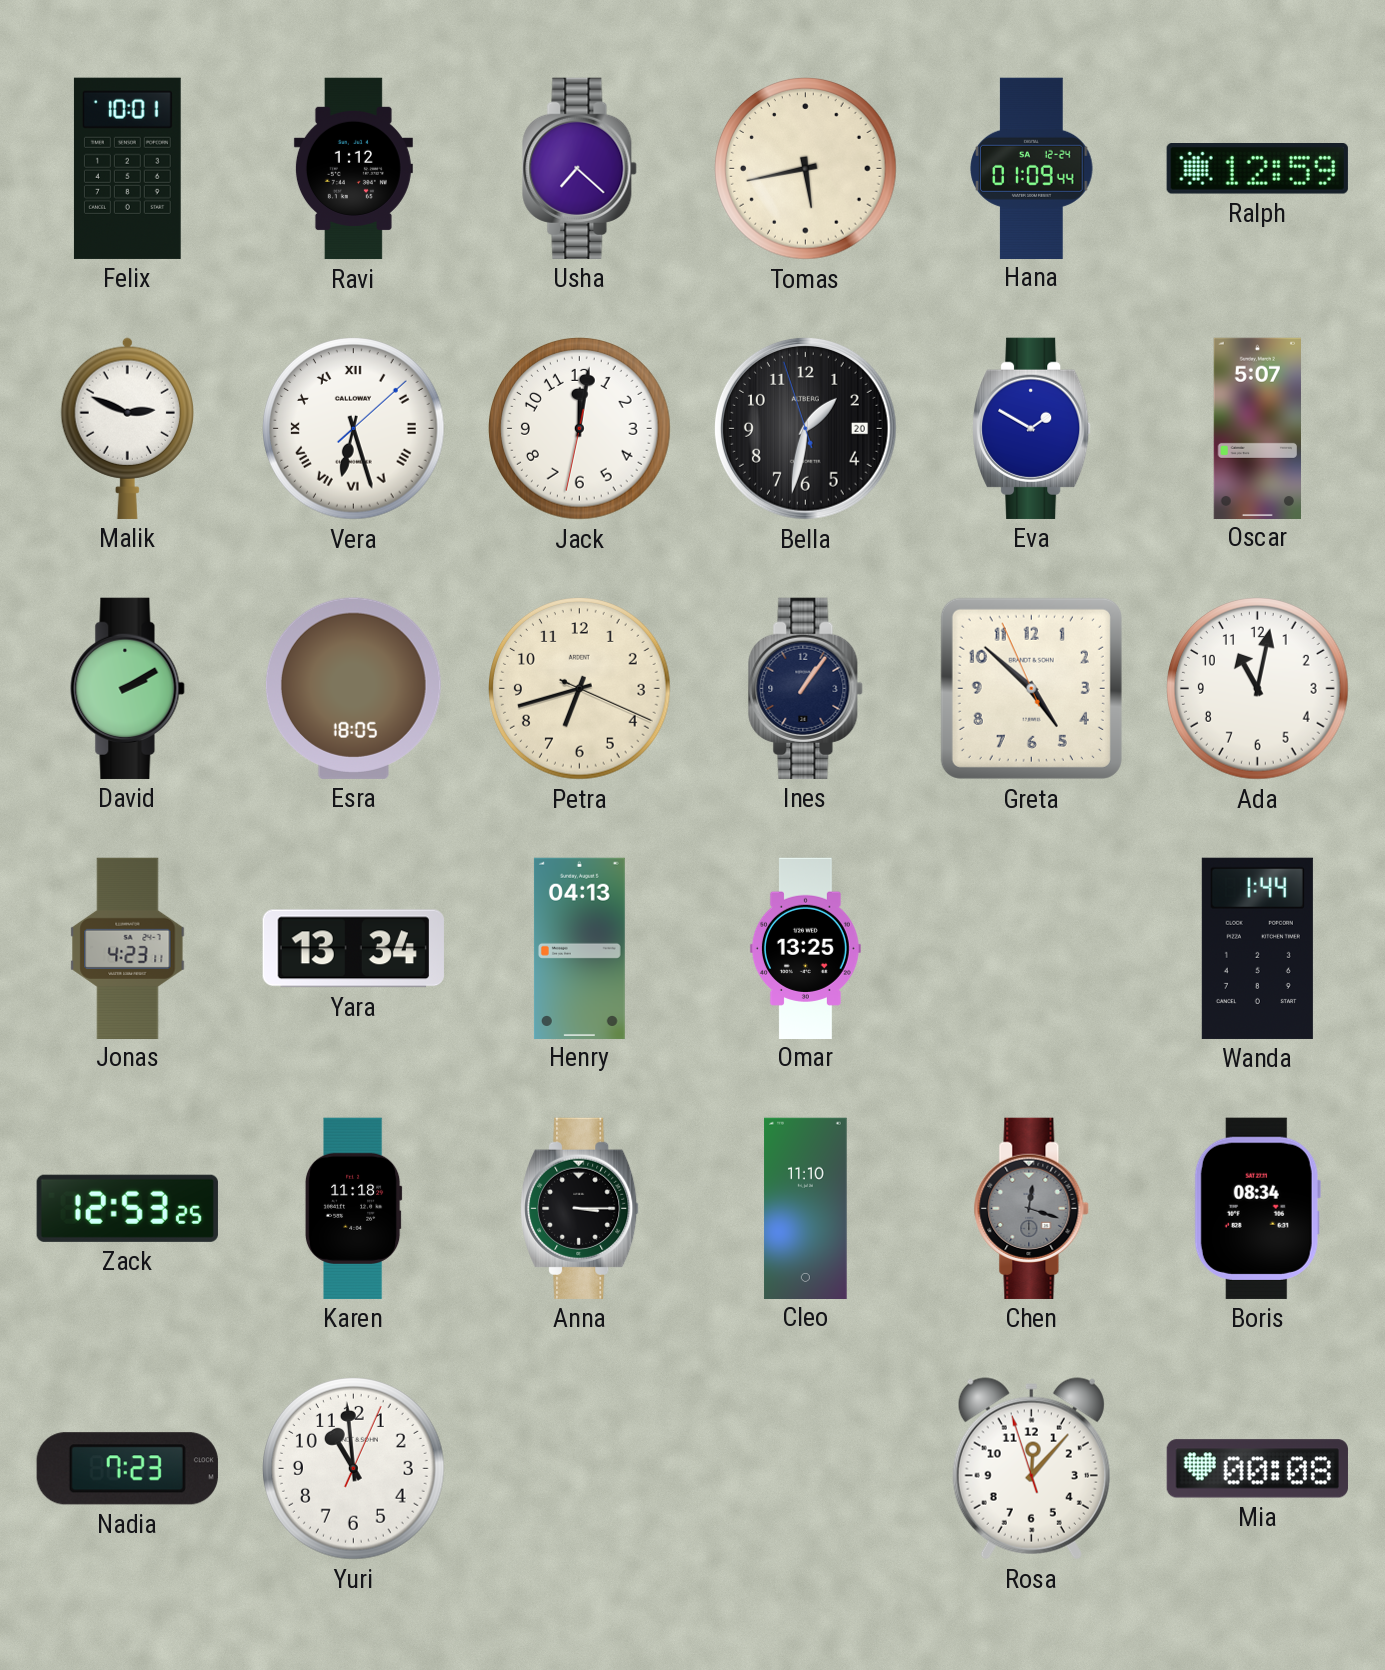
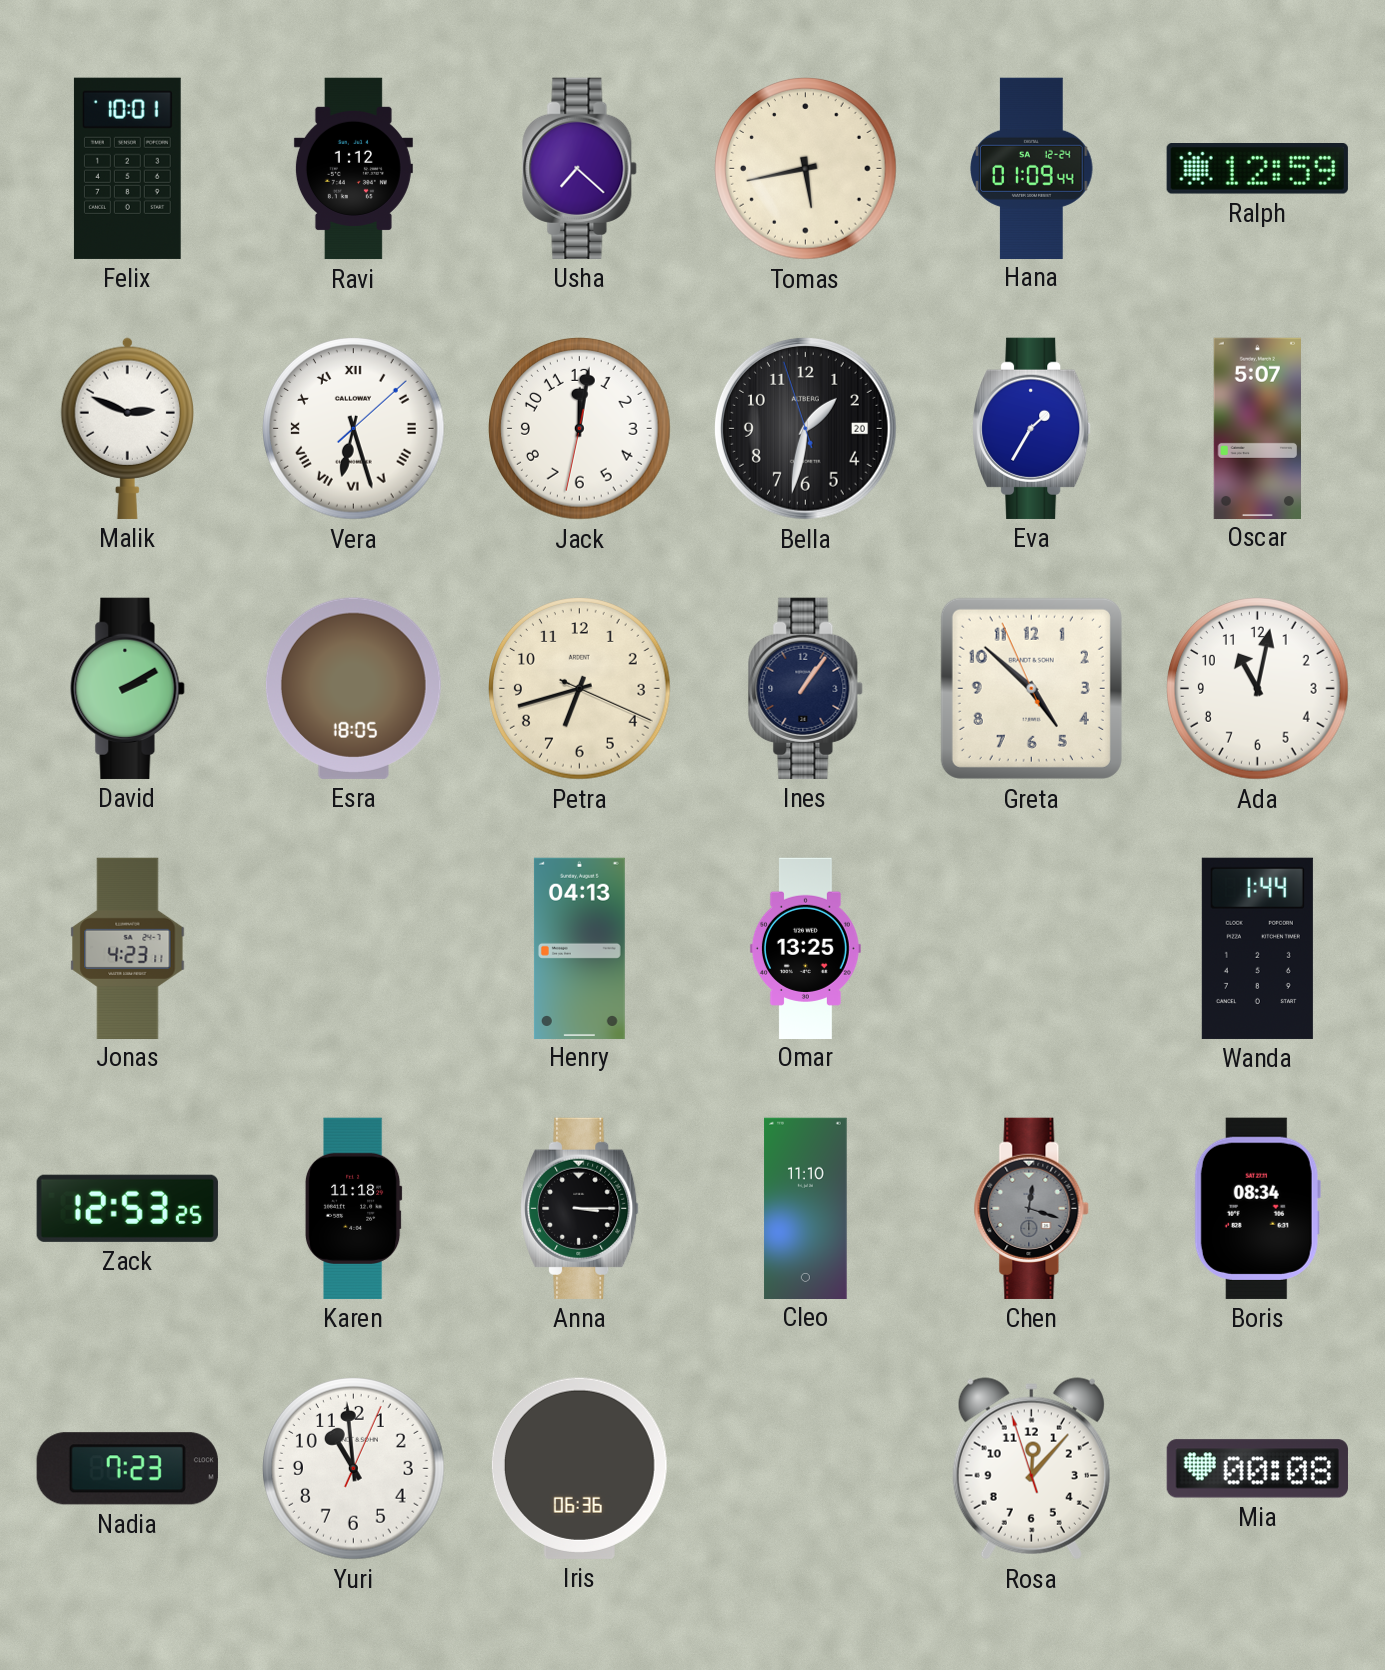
Eva: 1:50 -> 1:35 (1032, 428)
Yara: 13:34 -> none (353, 949)
Iris: none -> 06:36 (579, 1468)
